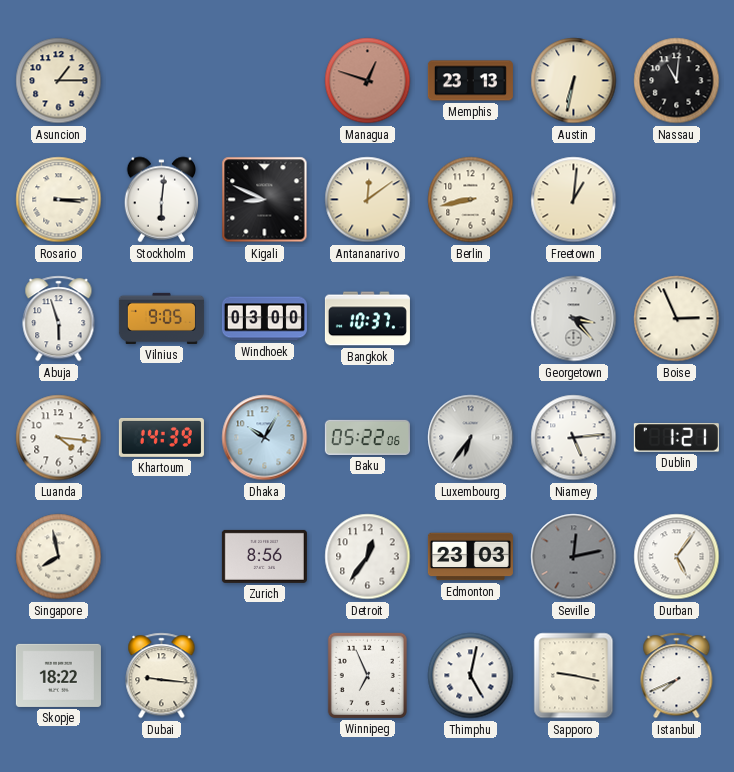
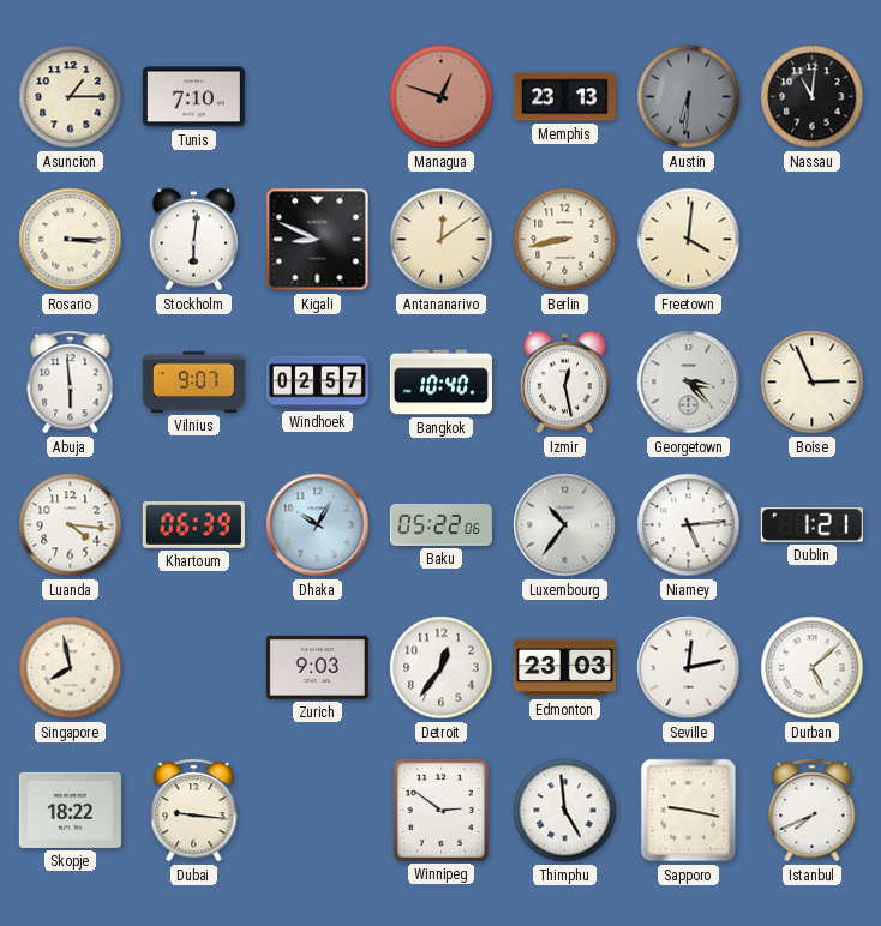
Tunis: none -> 7:10 (193, 97)
Austin: 6:32 -> 6:31 (689, 97)
Austin dial: cream -> grey (689, 97)
Freetown: 1:01 -> 4:01 (689, 240)
Abuja: 5:57 -> 5:59 (71, 383)
Vilnius: 9:05 -> 9:07 (193, 381)
Windhoek: 03:00 -> 02:57 (317, 383)
Bangkok: 10:37 -> 10:40 (440, 383)
Izmir: none -> 12:28 (565, 383)
Khartoum: 14:39 -> 06:39 (193, 524)
Luxembourg: 6:36 -> 10:36 (565, 525)
Zurich: 8:56 -> 9:03 (317, 667)
Seville dial: grey -> white (689, 668)
Durban: 5:06 -> 5:08 (813, 668)
Winnipeg: 6:56 -> 2:51 (440, 810)
Thimphu: 5:02 -> 4:59 (565, 811)
